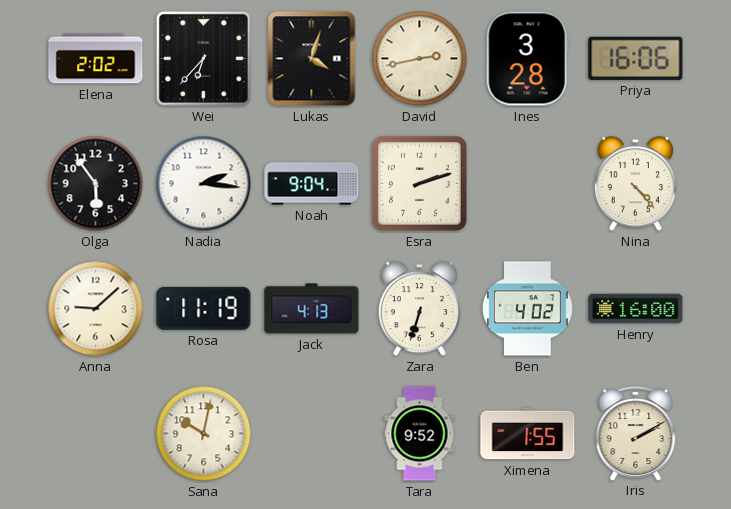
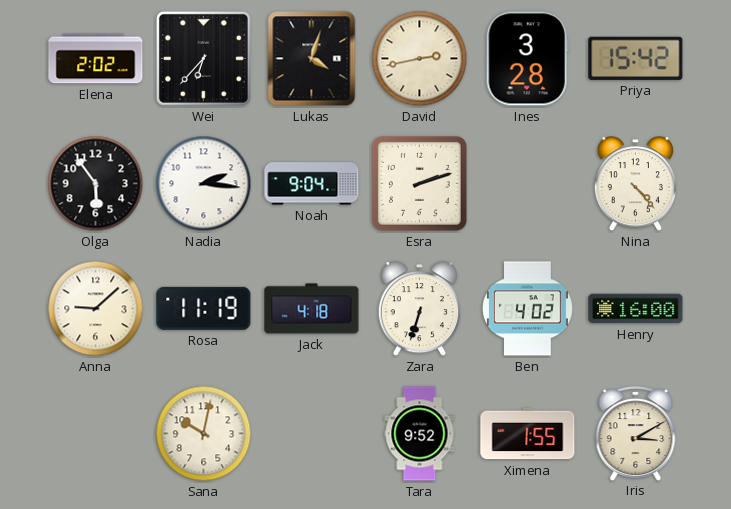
Priya: 16:06 -> 15:42 (636, 58)
Jack: 4:13 -> 4:18 (312, 309)
Iris: 2:10 -> 3:10 (636, 433)
